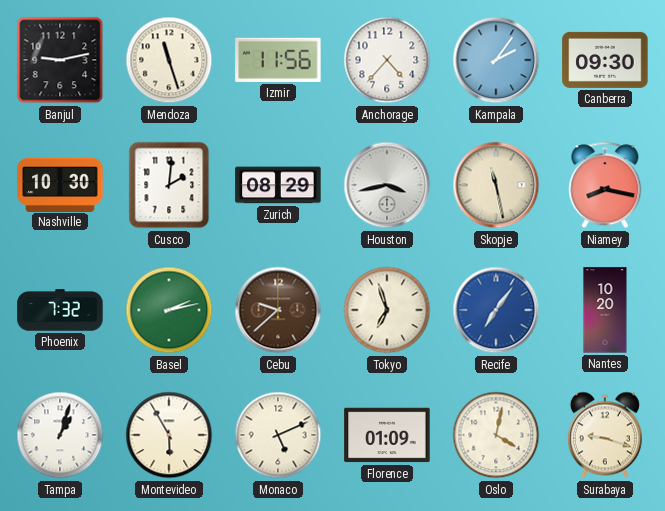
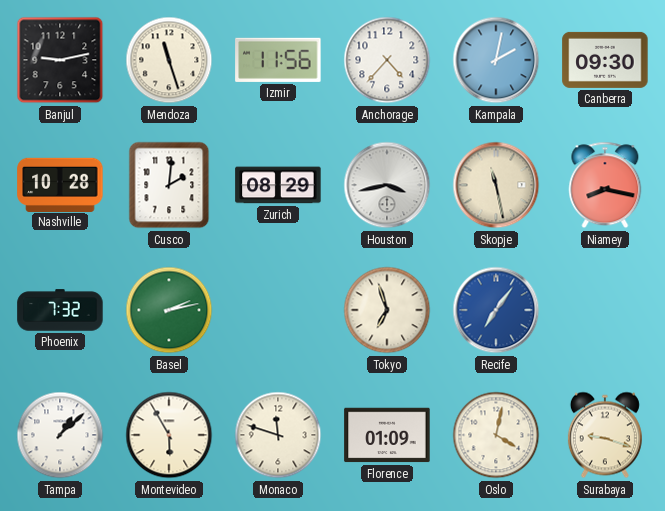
Kampala: 2:06 -> 2:02 (496, 60)
Nashville: 10:30 -> 10:28 (60, 184)
Cebu: 9:38 -> none (278, 310)
Nantes: 10:20 -> none (605, 310)
Tampa: 1:03 -> 1:08 (60, 435)
Monaco: 5:11 -> 11:48 (278, 435)
